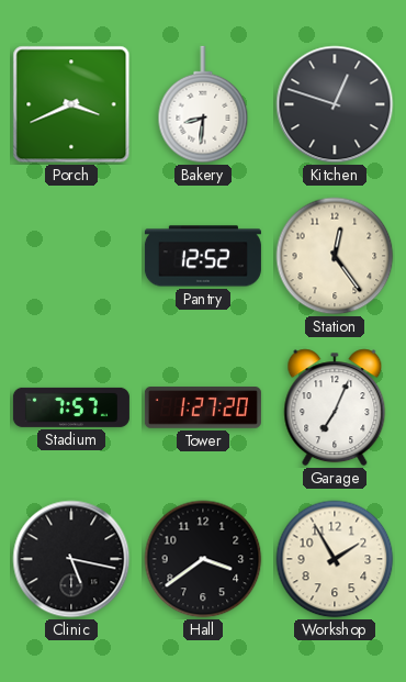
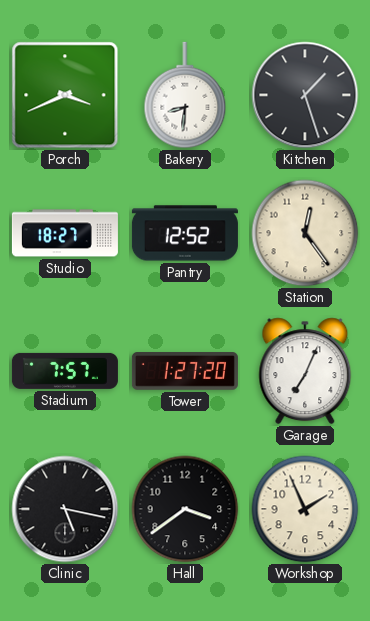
Kitchen: 12:48 -> 1:27 (305, 95)
Studio: none -> 18:27 (65, 233)
Workshop: 1:55 -> 1:56 (305, 509)
